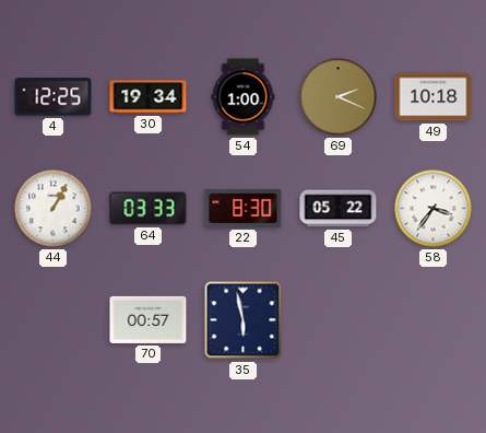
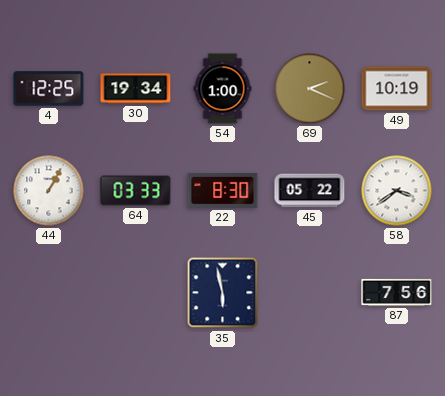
49: 10:18 -> 10:19 (397, 89)
58: 3:36 -> 3:39 (397, 191)
70: 00:57 -> none (149, 319)
87: none -> 7:56 (397, 292)
